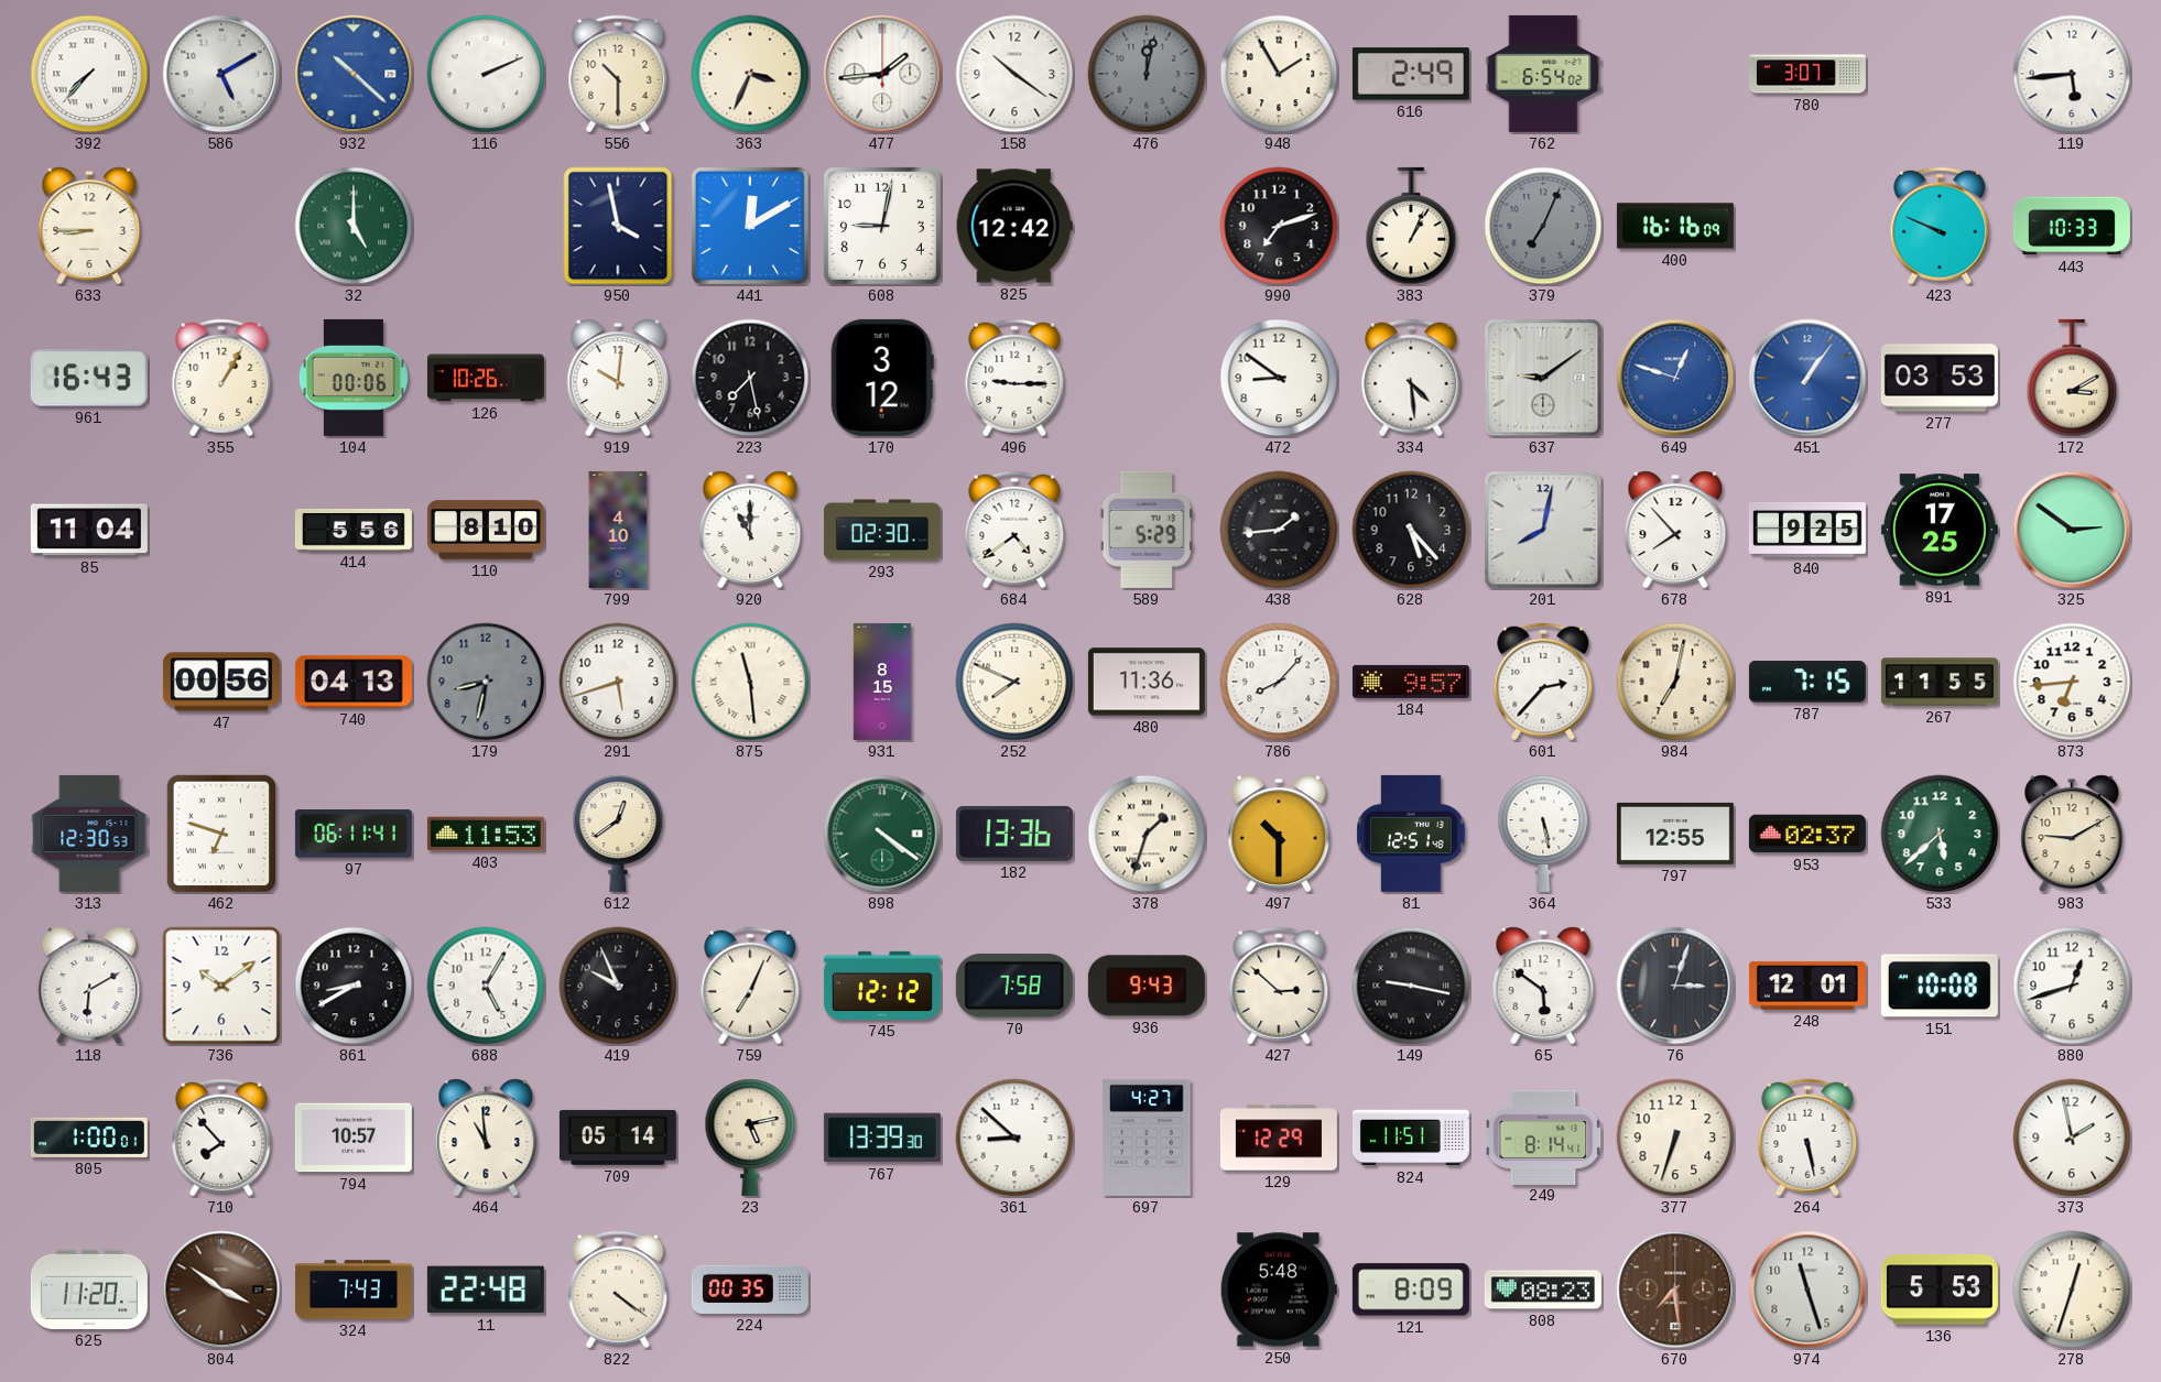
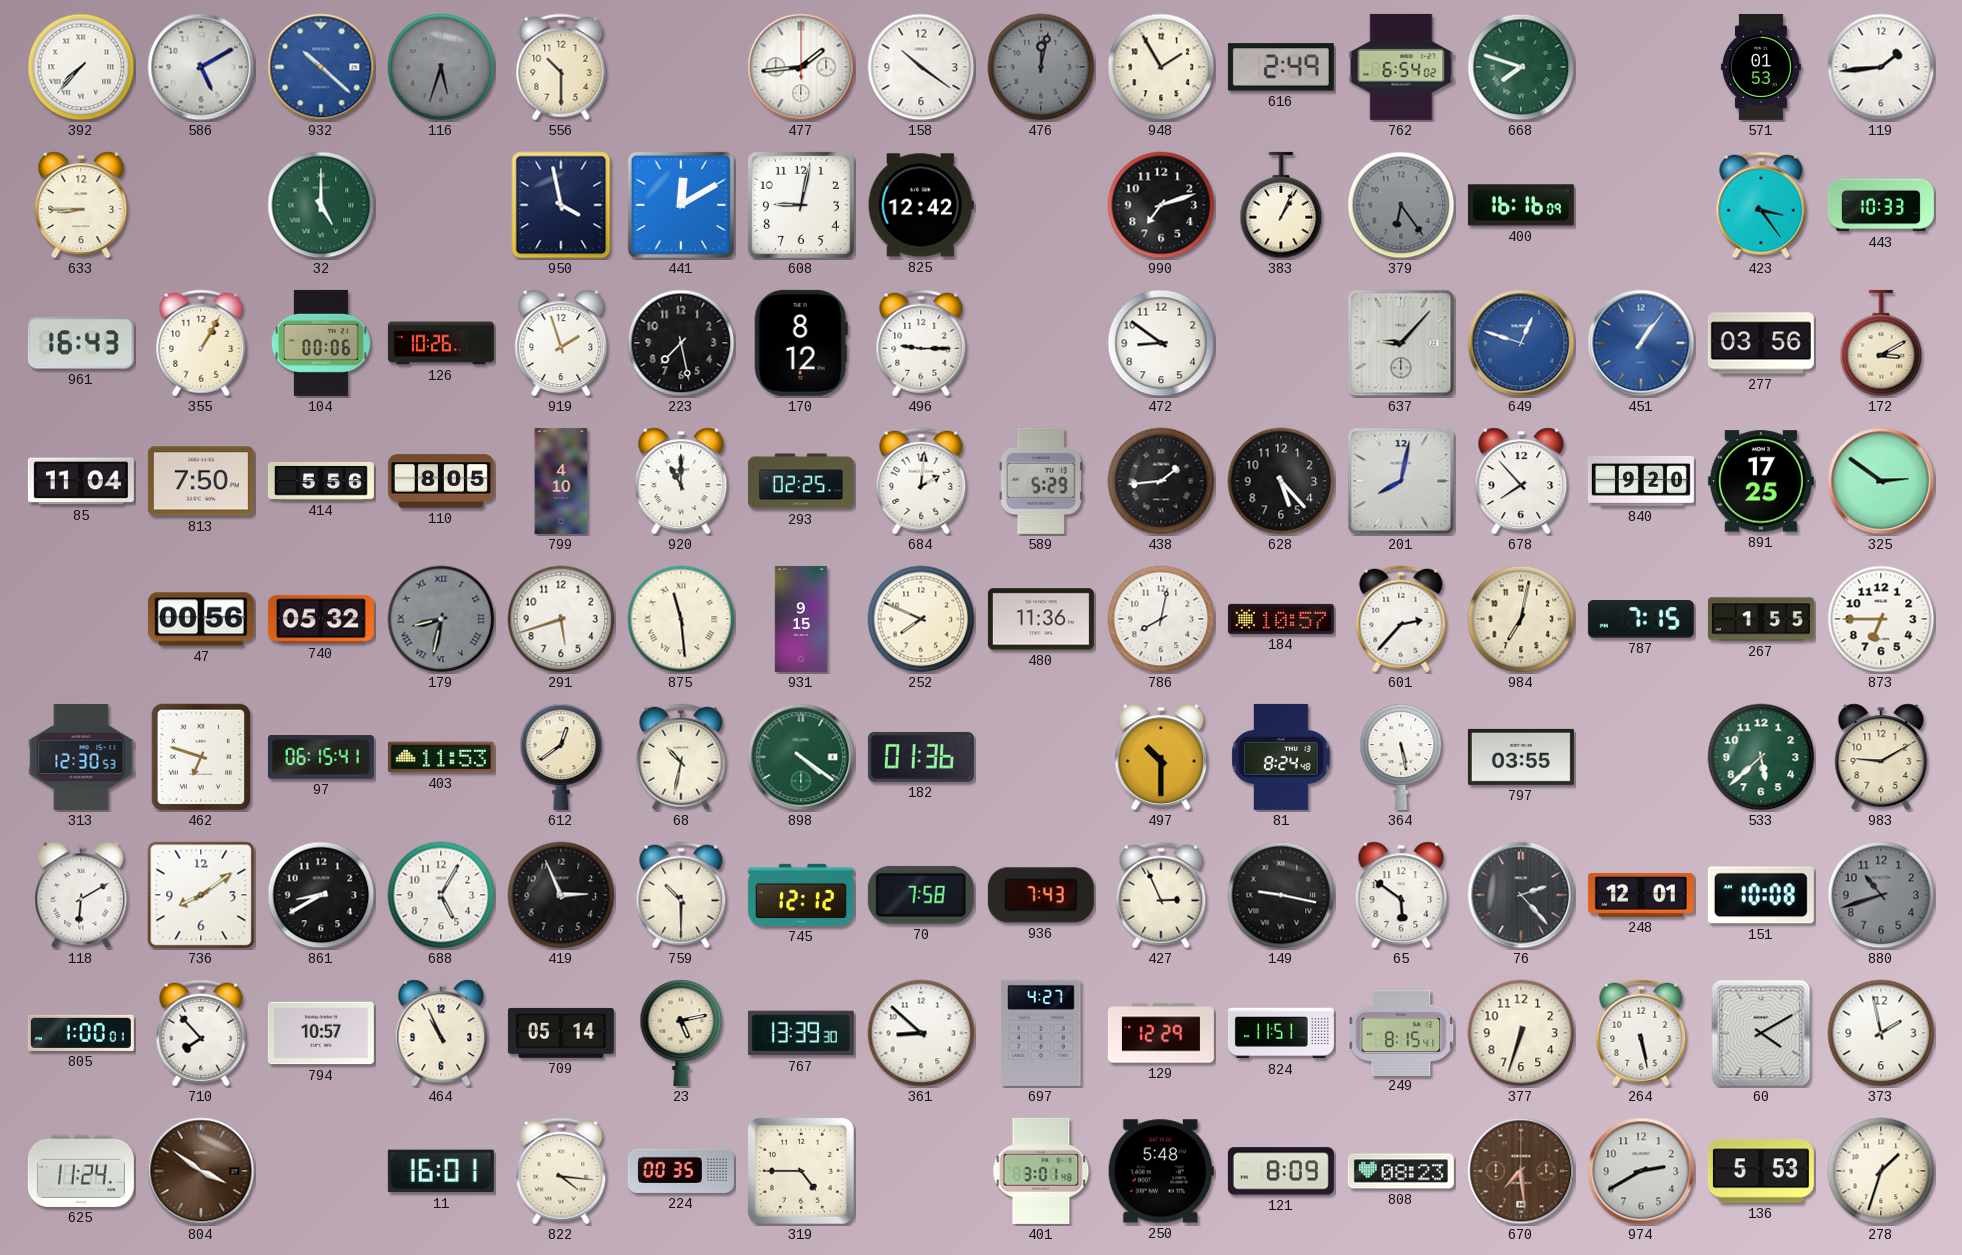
116: 2:11 -> 5:33 (441, 67)
116 dial: white -> grey (441, 67)
363: 3:34 -> none (750, 74)
668: none -> 7:48 (1521, 67)
780: 3:07 -> none (1807, 74)
571: none -> 01:53 (1761, 67)
119: 5:44 -> 1:44 (1881, 67)
379: 7:04 -> 6:24 (1401, 205)
423: 9:49 -> 3:24 (1761, 205)
919: 10:01 -> 1:57 (561, 343)
170: 3:12 -> 8:12 (801, 343)
334: 4:29 -> none (1411, 378)
637: 9:09 -> 9:07 (1401, 343)
277: 03:53 -> 03:56 (1761, 343)
813: none -> 7:50 (201, 481)
110: 8:10 -> 8:05 (441, 481)
293: 02:30 -> 02:25 (801, 481)
684: 4:39 -> 2:01 (921, 481)
840: 9:25 -> 9:20 (1641, 481)
740: 04:13 -> 05:32 (321, 619)
179 numerals: Arabic -> Roman (441, 619)
931: 8:15 -> 9:15 (800, 619)
786: 8:07 -> 8:02 (1161, 619)
184: 9:57 -> 10:57 (1281, 619)
267: 11:55 -> 1:55 (1761, 619)
873: 6:44 -> 6:45 (1881, 619)
97: 06:11 -> 06:15 (321, 757)
68: none -> 10:32 (681, 757)
182: 13:36 -> 01:36 (921, 757)
378: 1:33 -> none (1147, 834)
81: 12:51 -> 8:24 (1281, 757)
797: 12:55 -> 03:55 (1521, 757)
953: 02:37 -> none (1807, 834)
736: 10:09 -> 8:09 (201, 895)
419: 9:56 -> 2:56 (561, 895)
759: 7:04 -> 10:30 (681, 895)
936: 9:43 -> 7:43 (1041, 895)
427: 2:52 -> 2:56 (1161, 895)
76: 3:03 -> 2:23 (1521, 895)
880: 12:42 -> 10:42 (1881, 895)
880 dial: white -> grey (1881, 895)
464: 10:59 -> 10:56 (441, 1033)
249: 8:14 -> 8:15 (1401, 1032)
60: none -> 4:10 (1761, 1033)
625: 11:20 -> 11:24 (81, 1171)
324: 7:43 -> none (354, 1289)
11: 22:48 -> 16:01 (441, 1171)
822: 4:21 -> 4:16 (561, 1171)
319: none -> 4:45 (801, 1171)
401: none -> 3:01 (1041, 1171)
974: 11:27 -> 2:40 (1641, 1171)
278: 12:33 -> 1:33 (1881, 1171)
